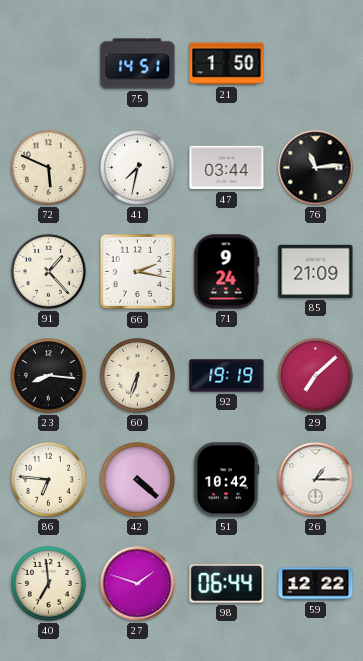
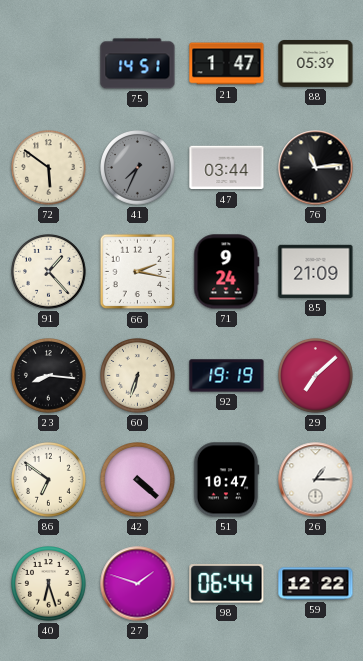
21: 1:50 -> 1:47 (227, 64)
88: none -> 05:39 (316, 63)
72: 5:49 -> 5:51 (49, 168)
41: 7:32 -> 7:34 (138, 168)
41 dial: white -> grey (138, 168)
86: 6:46 -> 6:51 (49, 480)
51: 10:42 -> 10:47 (226, 480)
40: 6:59 -> 6:27 (49, 584)
